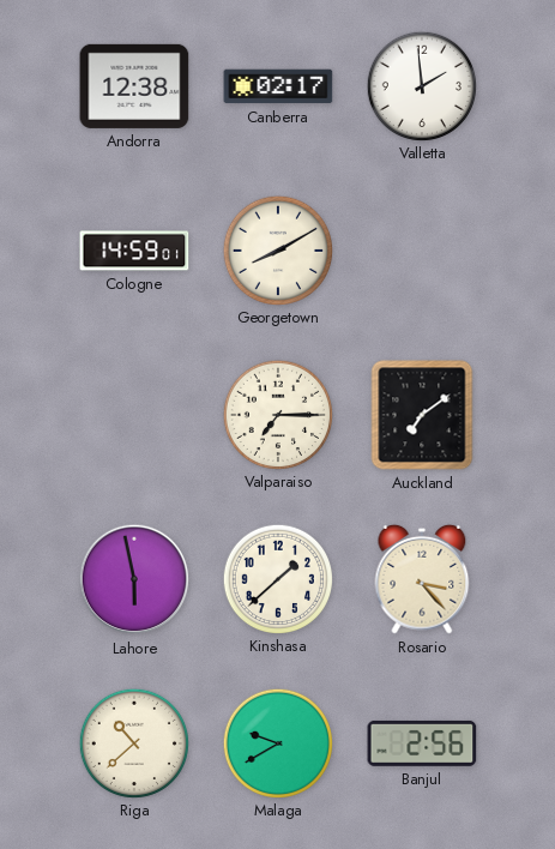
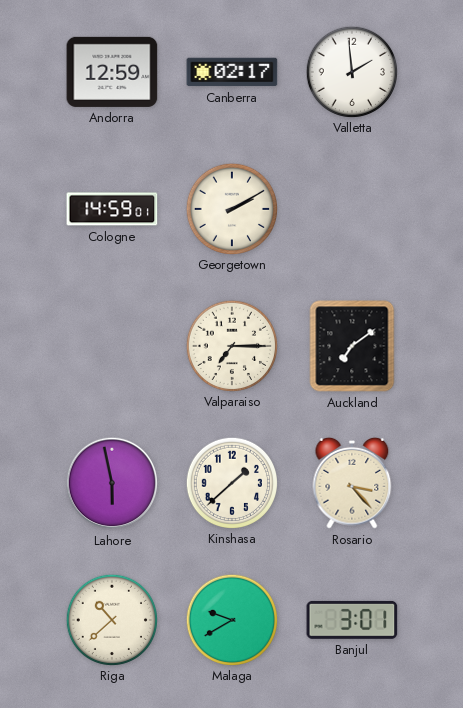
Andorra: 12:38 -> 12:59 (112, 72)
Georgetown: 8:10 -> 2:10 (231, 208)
Banjul: 2:56 -> 3:01 (352, 620)
